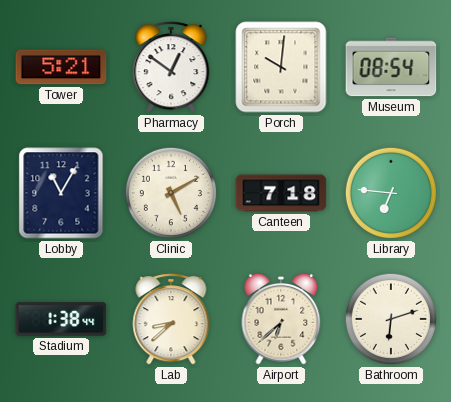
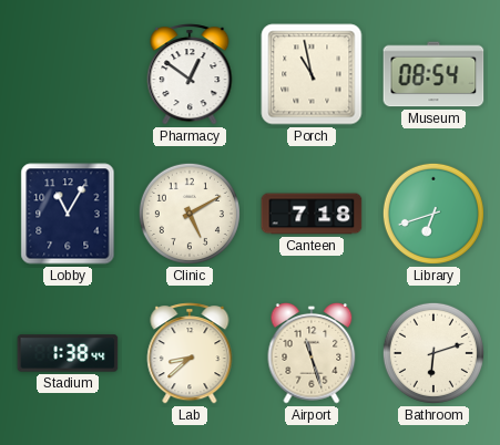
Tower: 5:21 -> none (61, 67)
Porch: 10:01 -> 10:58 (312, 74)
Library: 6:46 -> 6:42 (433, 214)
Airport: 6:38 -> 11:27 (312, 353)
